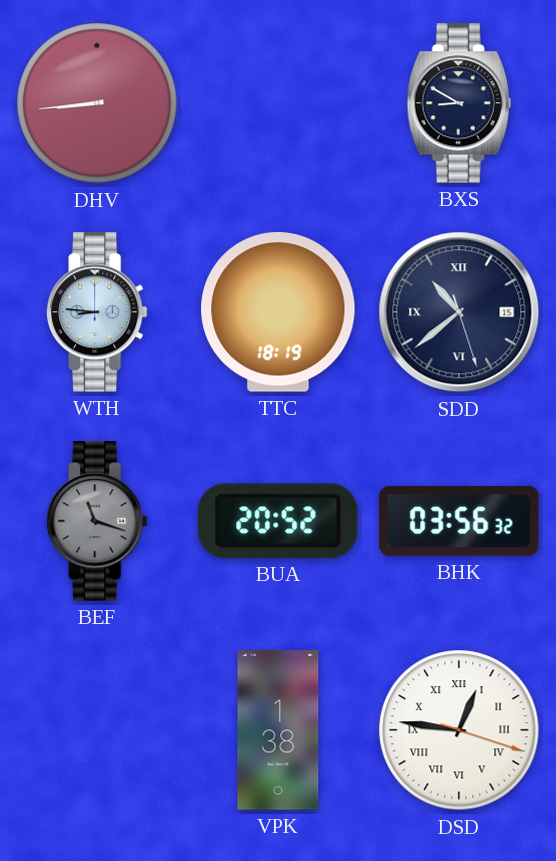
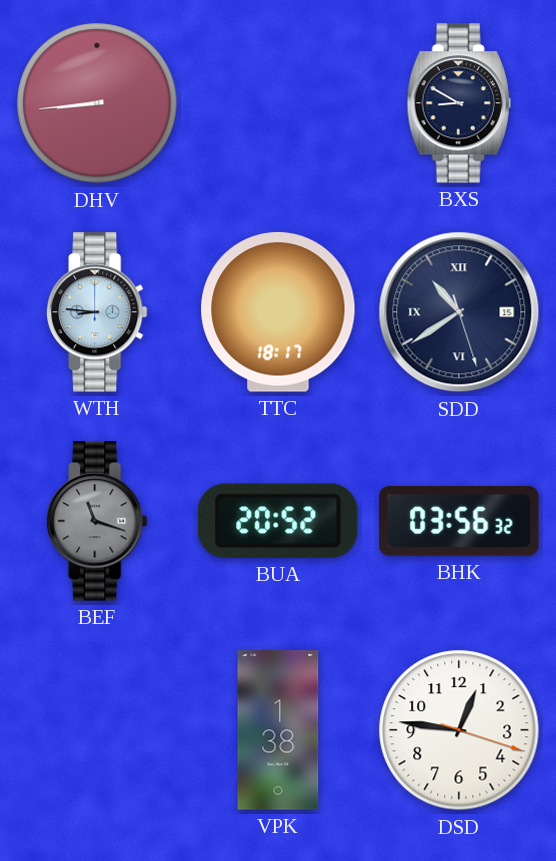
TTC: 18:19 -> 18:17 (278, 312)
SDD: 10:38 -> 10:39 (459, 312)
DSD numerals: Roman -> Arabic (459, 730)
